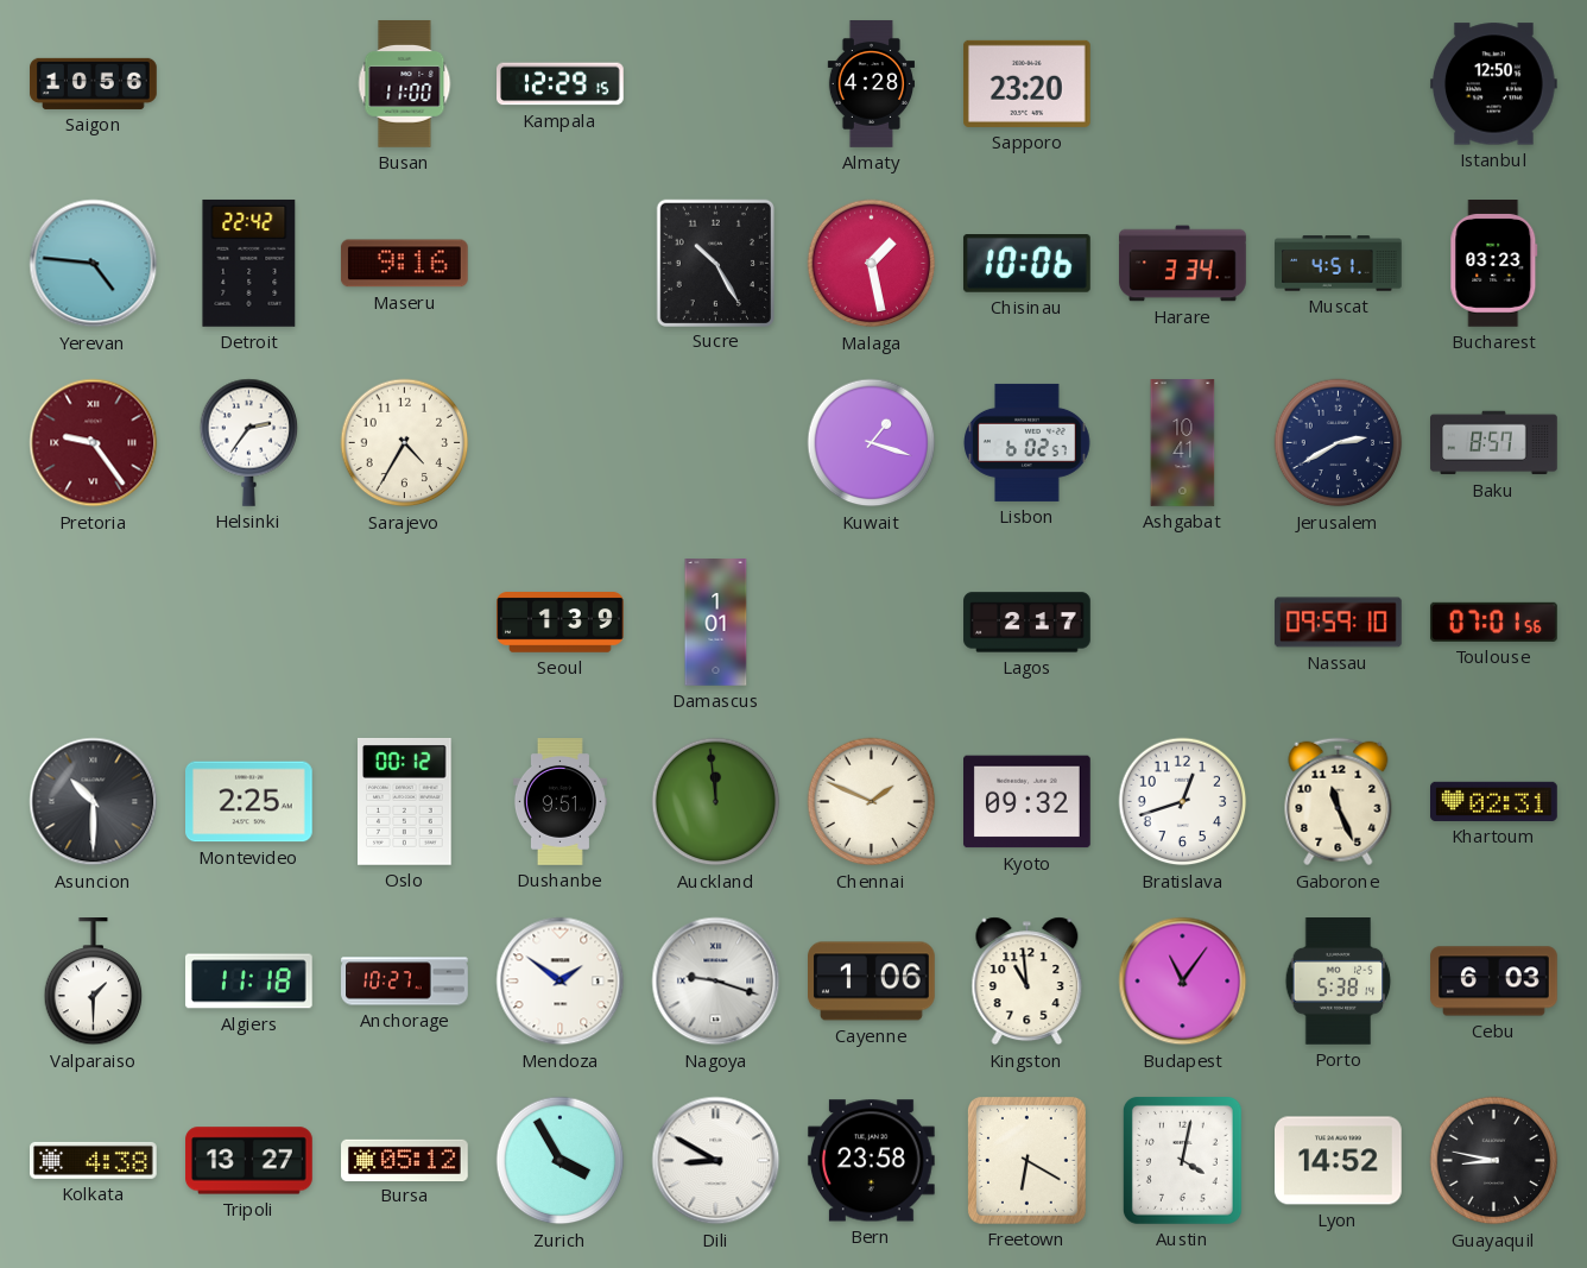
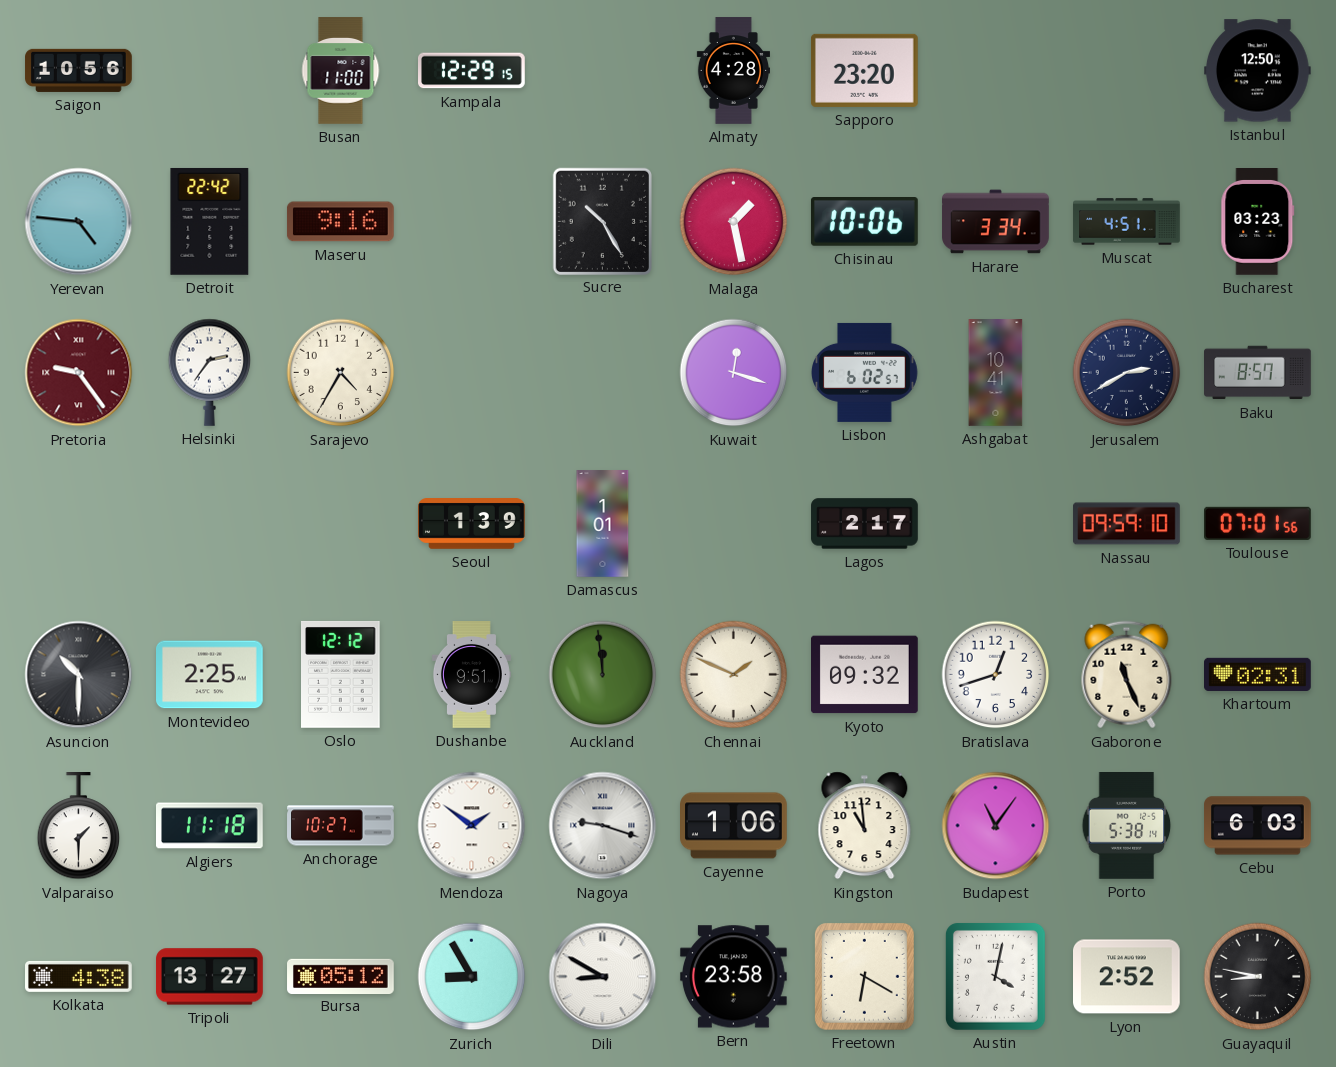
Kuwait: 1:18 -> 12:18 (734, 373)
Oslo: 00:12 -> 12:12 (341, 674)
Zurich: 3:55 -> 8:55 (472, 977)
Lyon: 14:52 -> 2:52 (1127, 977)
